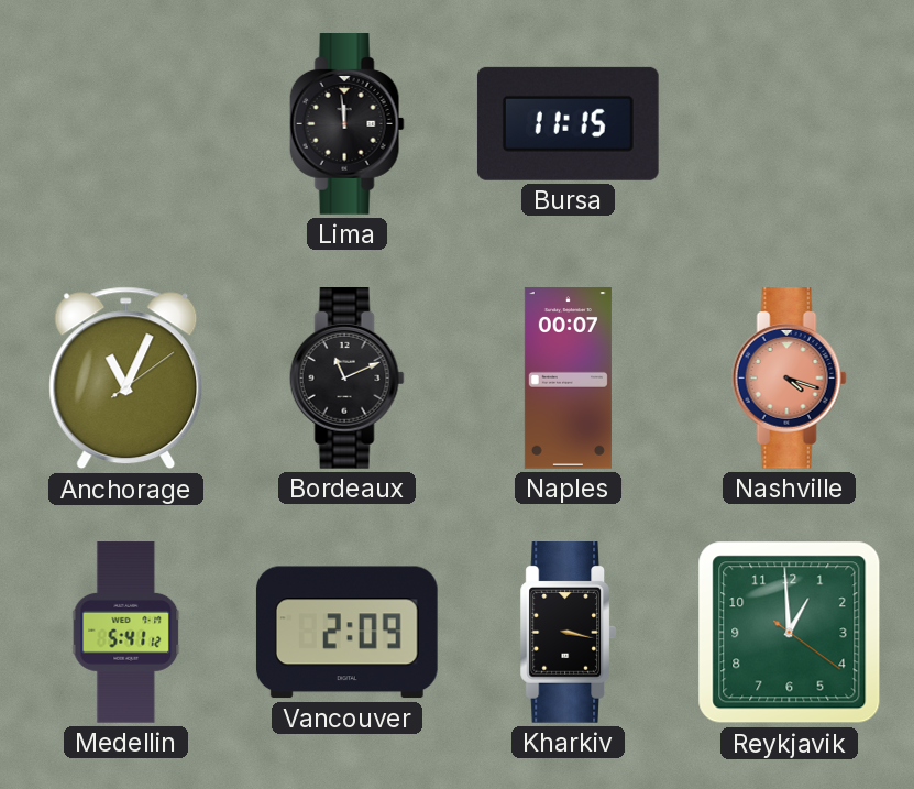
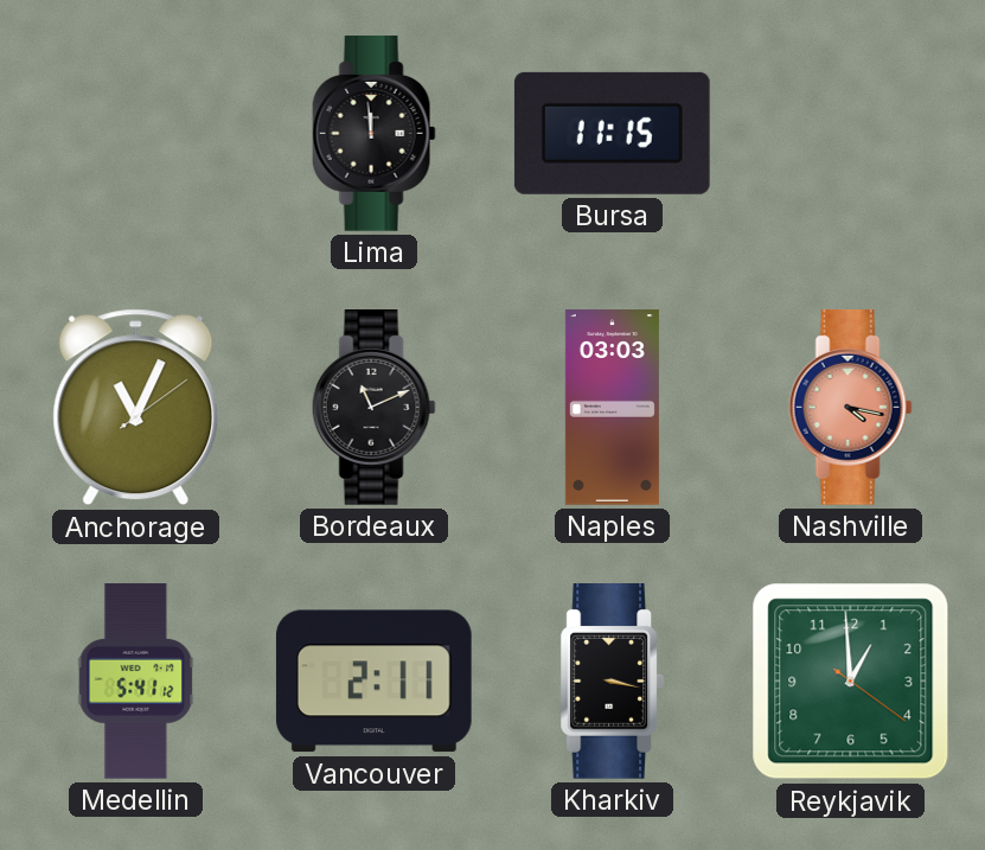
Naples: 00:07 -> 03:03 (612, 408)
Nashville: 4:18 -> 4:17 (850, 408)
Vancouver: 2:09 -> 2:11 (373, 682)
